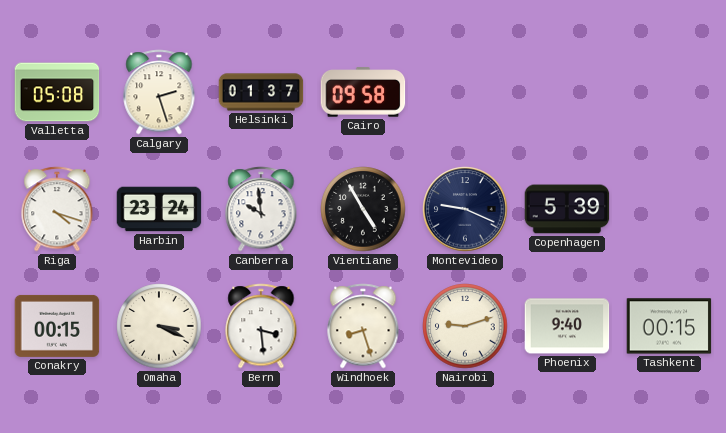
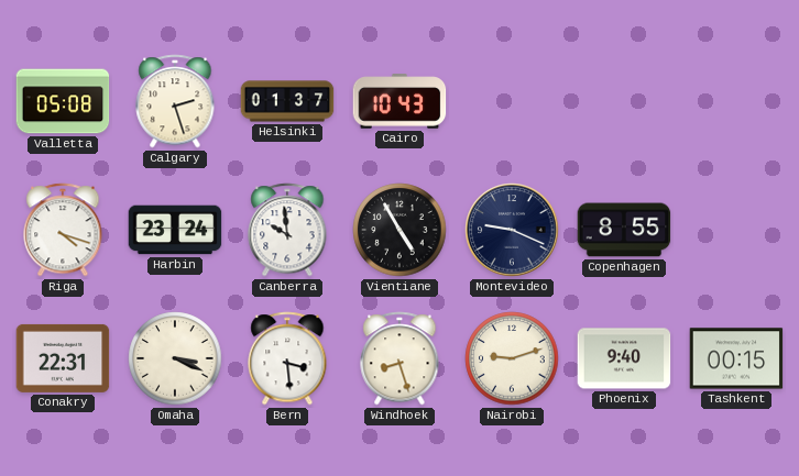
Cairo: 09:58 -> 10:43 (399, 101)
Copenhagen: 5:39 -> 8:55 (624, 230)
Conakry: 00:15 -> 22:31 (63, 358)
